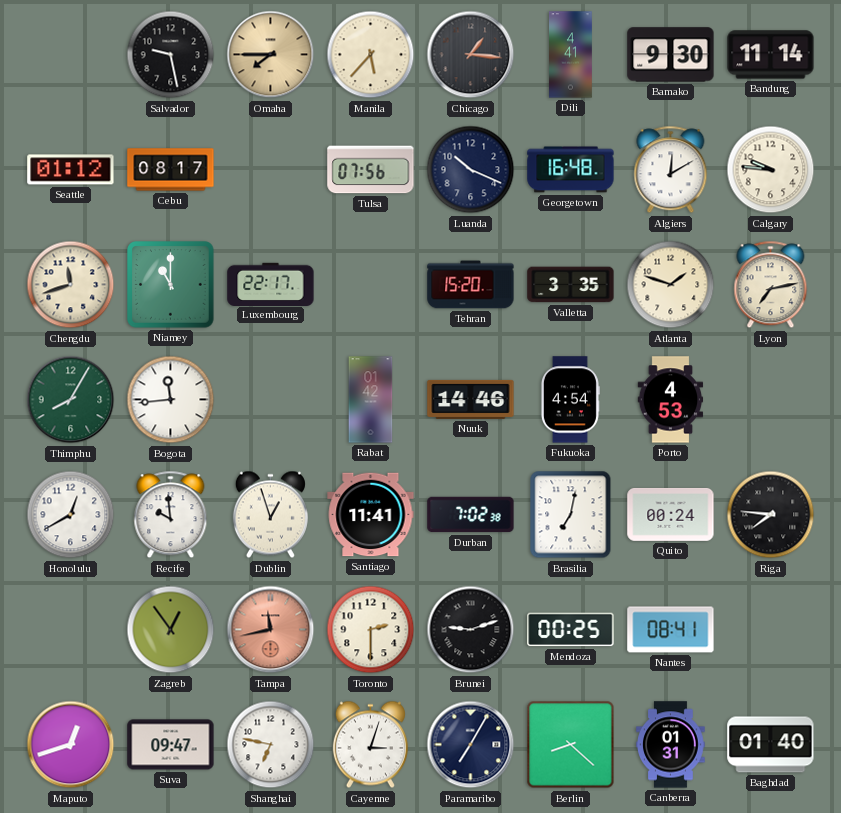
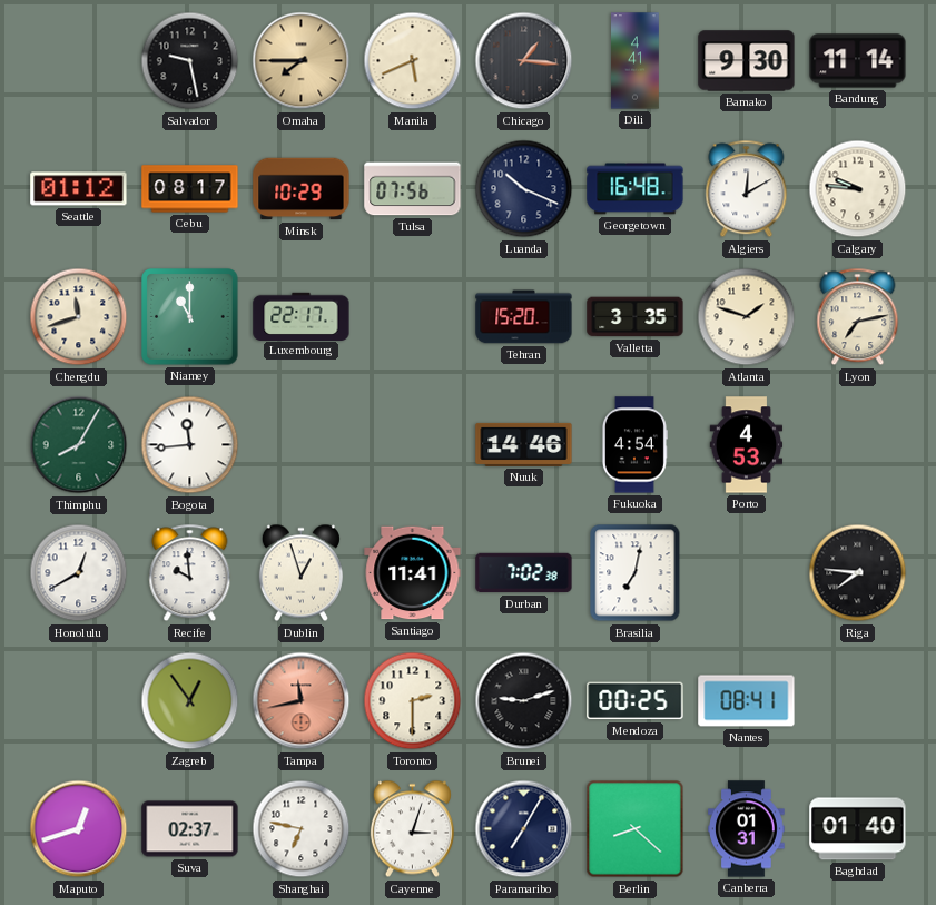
Manila: 5:37 -> 5:41 (413, 61)
Minsk: none -> 10:29 (302, 189)
Rabat: 01:42 -> none (371, 400)
Quito: 00:24 -> none (671, 514)
Suva: 09:47 -> 02:37 (190, 829)
